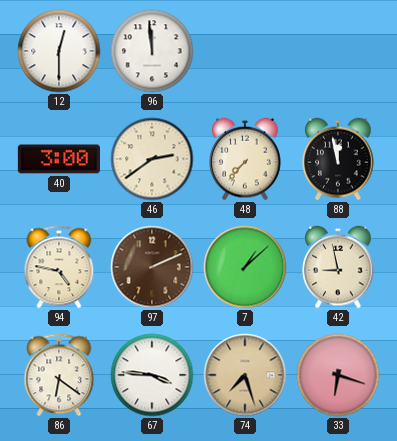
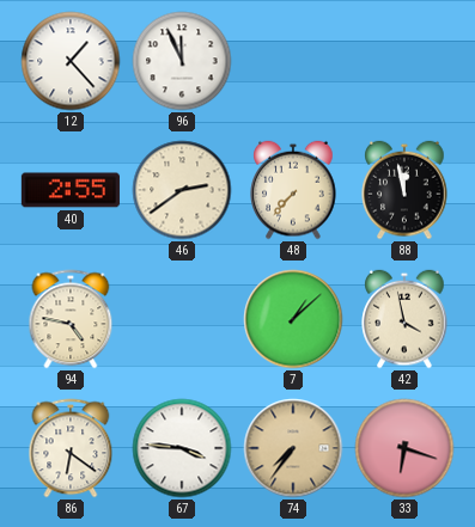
12: 12:30 -> 1:23 (71, 61)
96: 11:59 -> 11:56 (182, 61)
40: 3:00 -> 2:55 (71, 190)
97: 2:11 -> none (152, 267)
42: 8:58 -> 3:58 (404, 319)
74: 7:27 -> 7:36 (293, 448)
